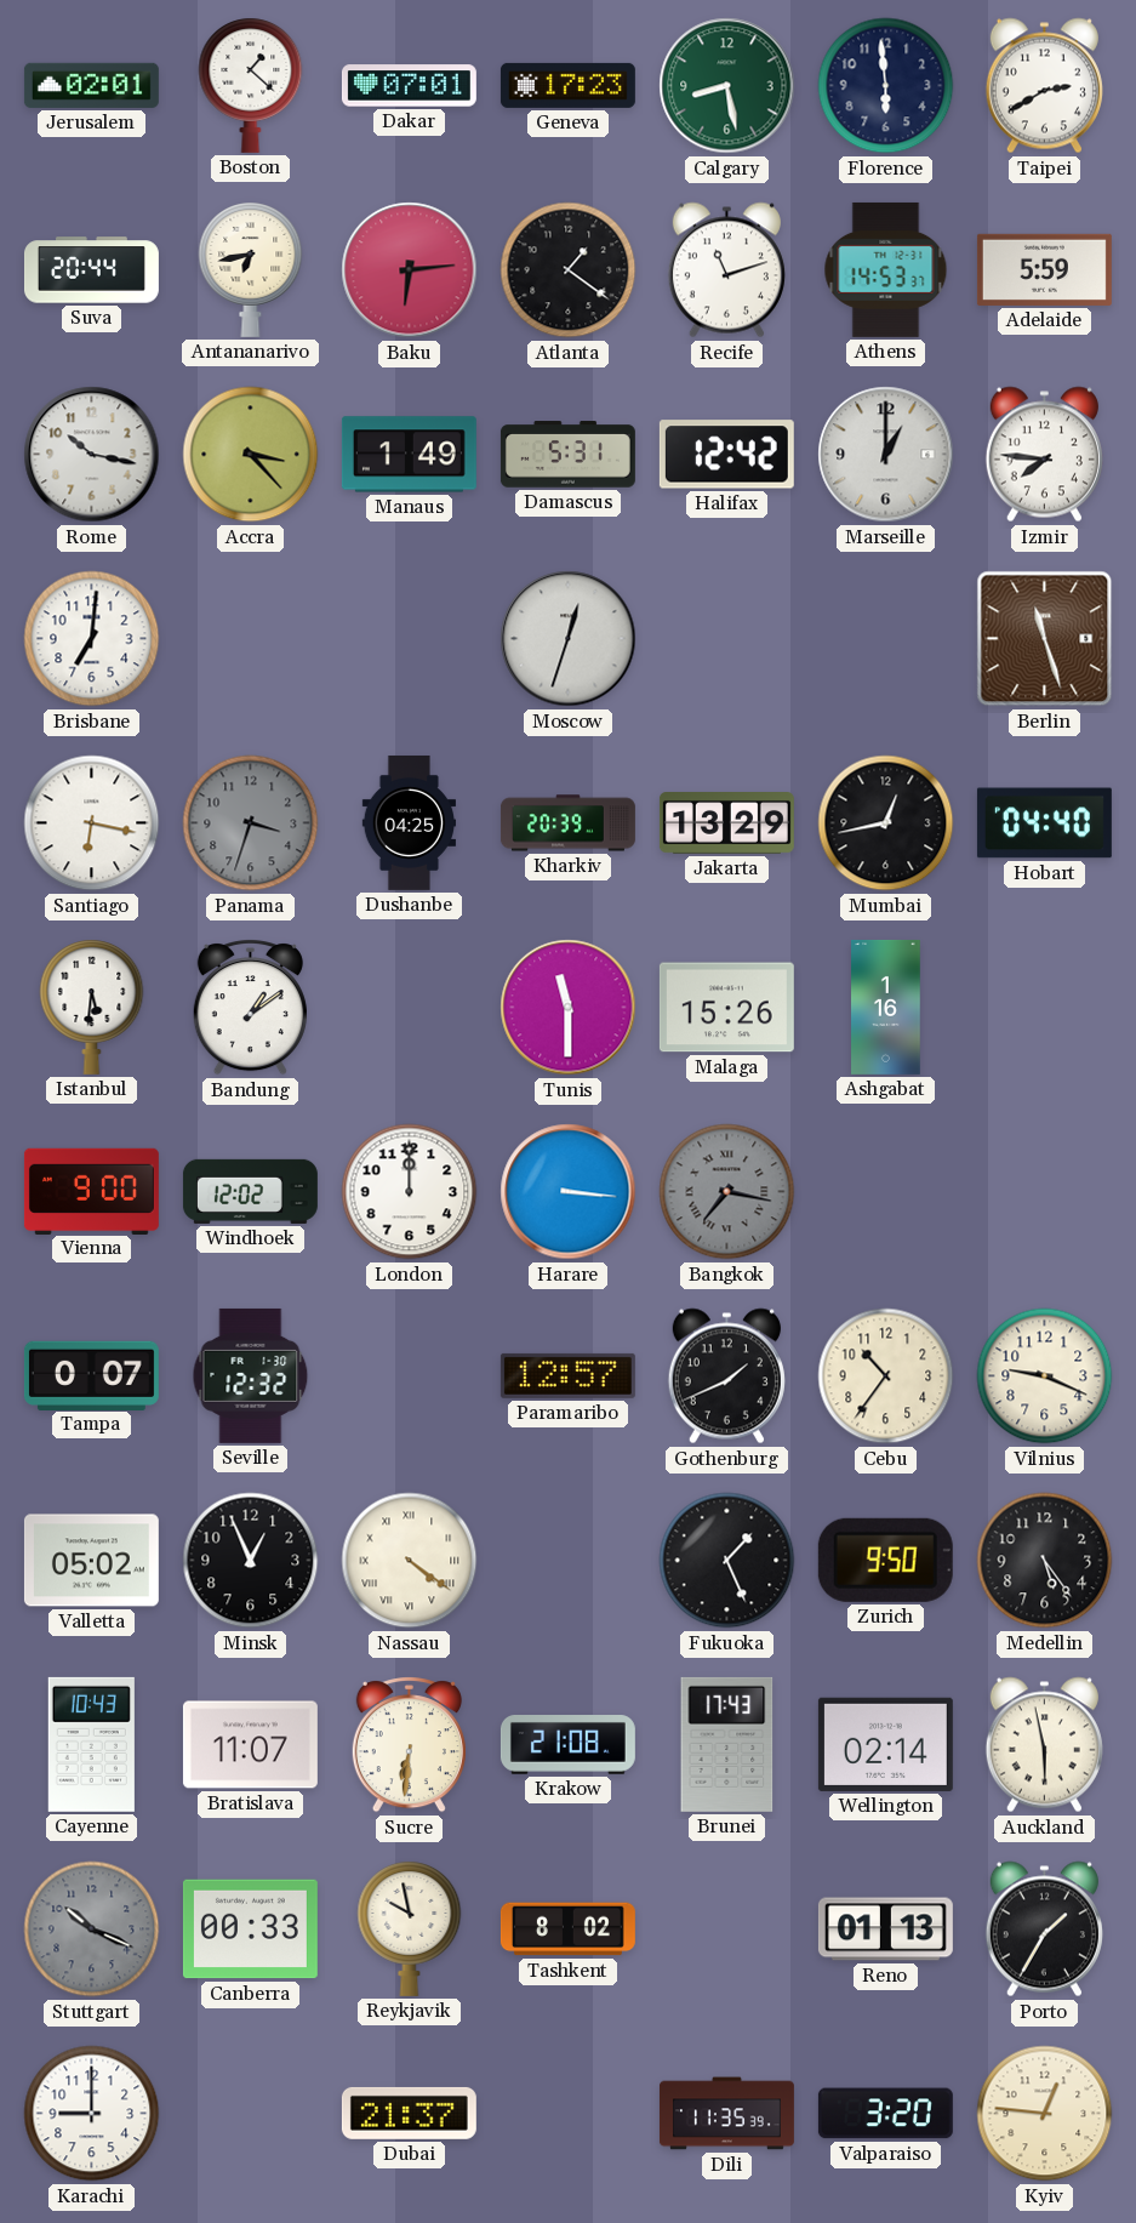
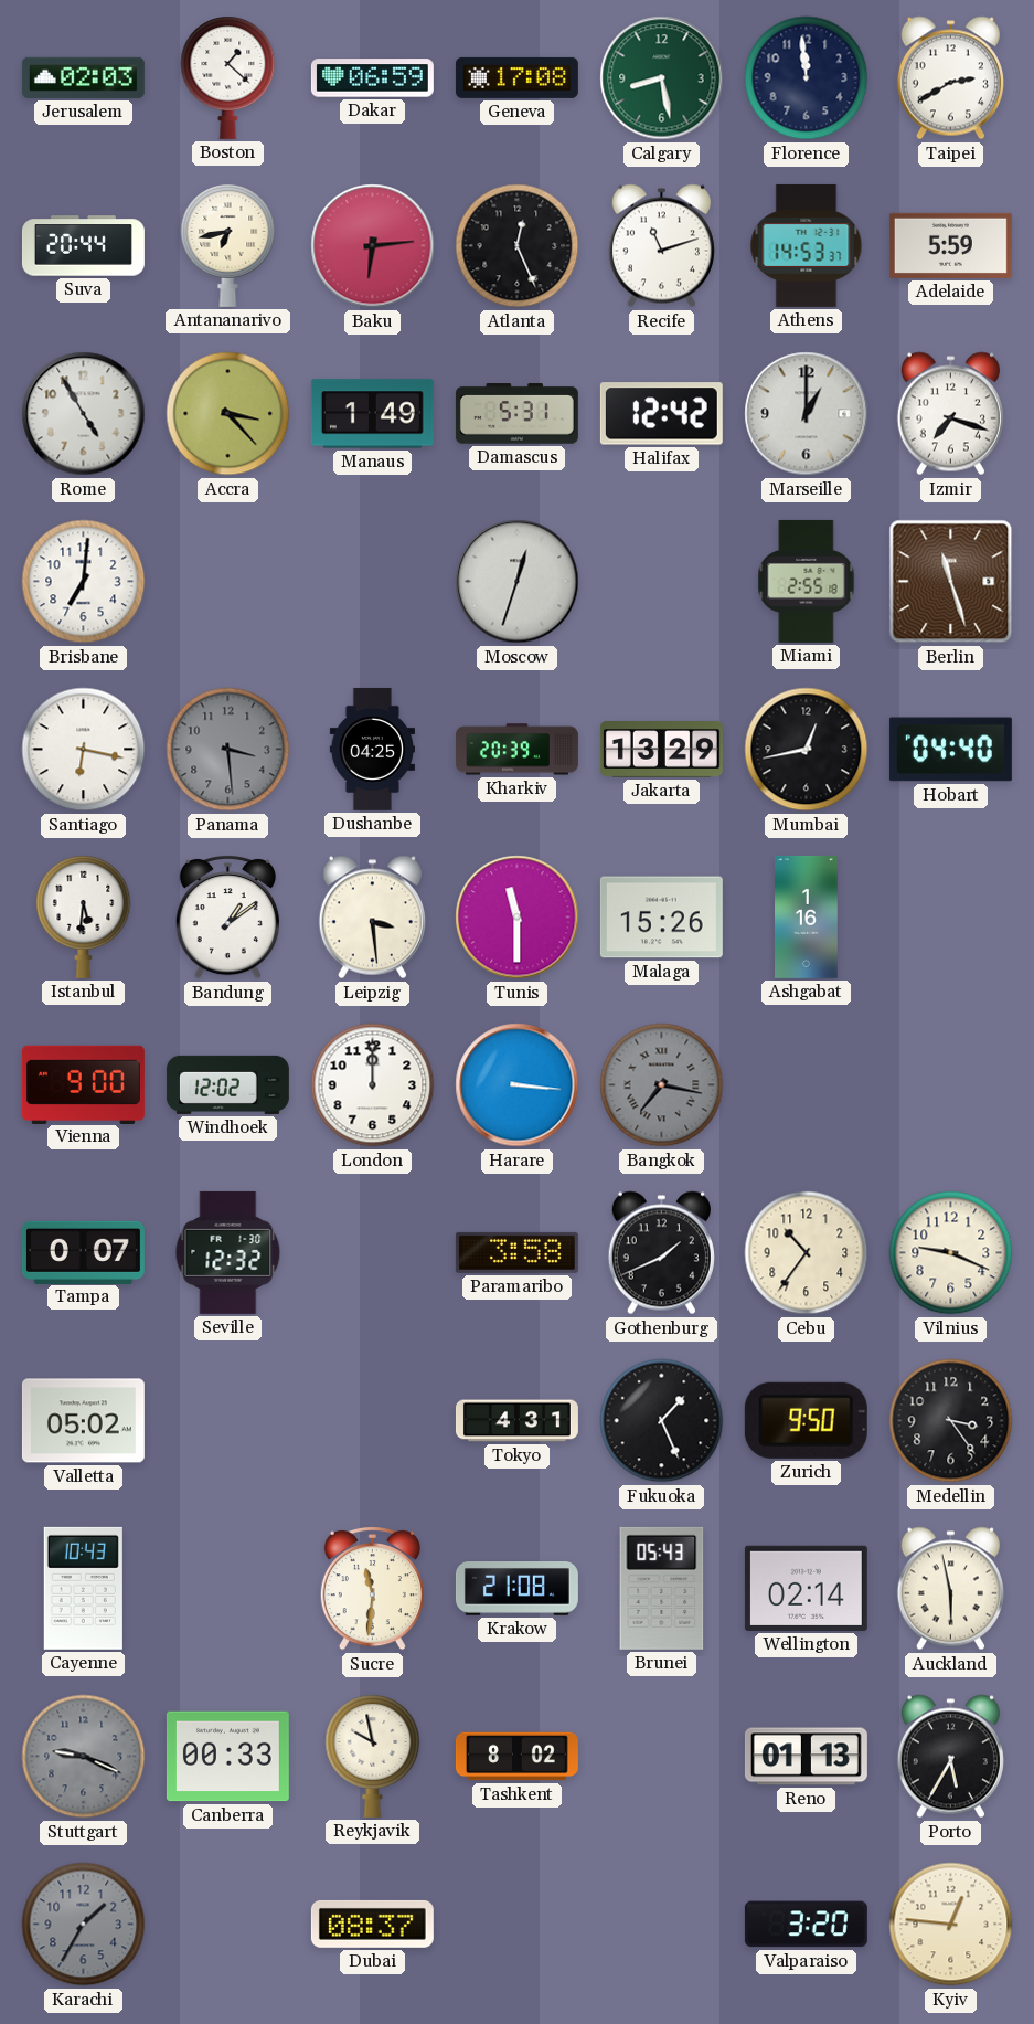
Jerusalem: 02:01 -> 02:03 (83, 77)
Dakar: 07:01 -> 06:59 (372, 78)
Geneva: 17:23 -> 17:08 (516, 77)
Florence: 5:59 -> 11:59 (807, 78)
Atlanta: 1:21 -> 12:26 (518, 246)
Rome: 10:17 -> 4:55 (84, 414)
Izmir: 7:46 -> 7:18 (950, 414)
Miami: none -> 2:55 (807, 581)
Panama: 3:33 -> 3:29 (228, 750)
Leipzig: none -> 3:29 (372, 918)
Paramaribo: 12:57 -> 3:58 (516, 1252)
Minsk: 12:56 -> none (251, 1561)
Nassau: 4:21 -> none (410, 1561)
Tokyo: none -> 4:31 (516, 1421)
Medellin: 5:24 -> 3:24 (951, 1421)
Bratislava: 11:07 -> none (250, 1745)
Sucre: 6:31 -> 11:31 (372, 1589)
Brunei: 17:43 -> 05:43 (662, 1588)
Stuttgart: 10:19 -> 9:19 (84, 1757)
Porto: 1:35 -> 5:35 (950, 1757)
Karachi: 9:00 -> 1:35 (84, 1925)
Karachi dial: white -> grey (84, 1925)
Dubai: 21:37 -> 08:37 (372, 1924)
Dili: 11:35 -> none (726, 2114)
